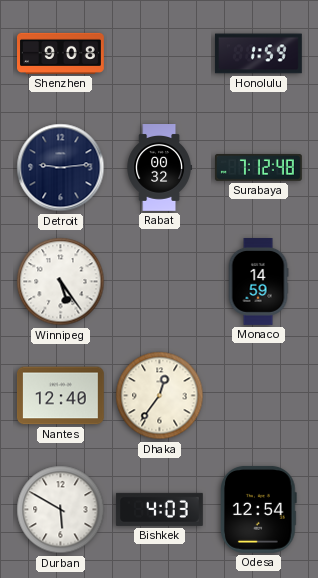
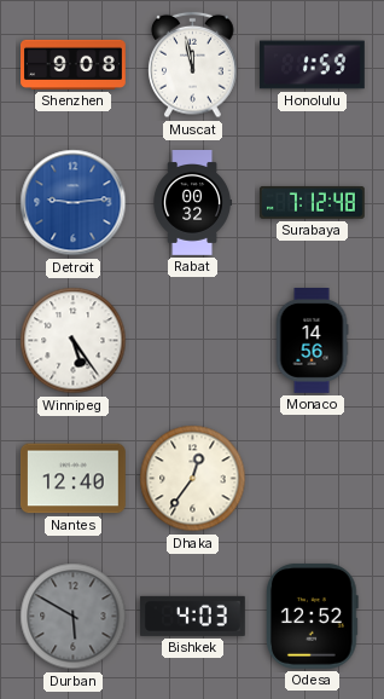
Muscat: none -> 11:58 (193, 65)
Detroit dial: navy -> blue (74, 203)
Monaco: 14:59 -> 14:56 (312, 341)
Durban dial: white -> grey (74, 617)
Odesa: 12:54 -> 12:52 (313, 616)
